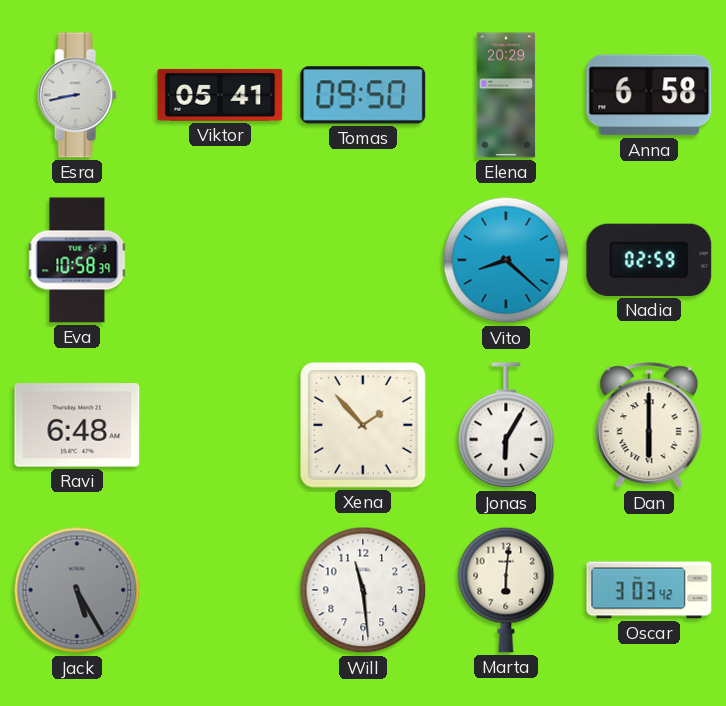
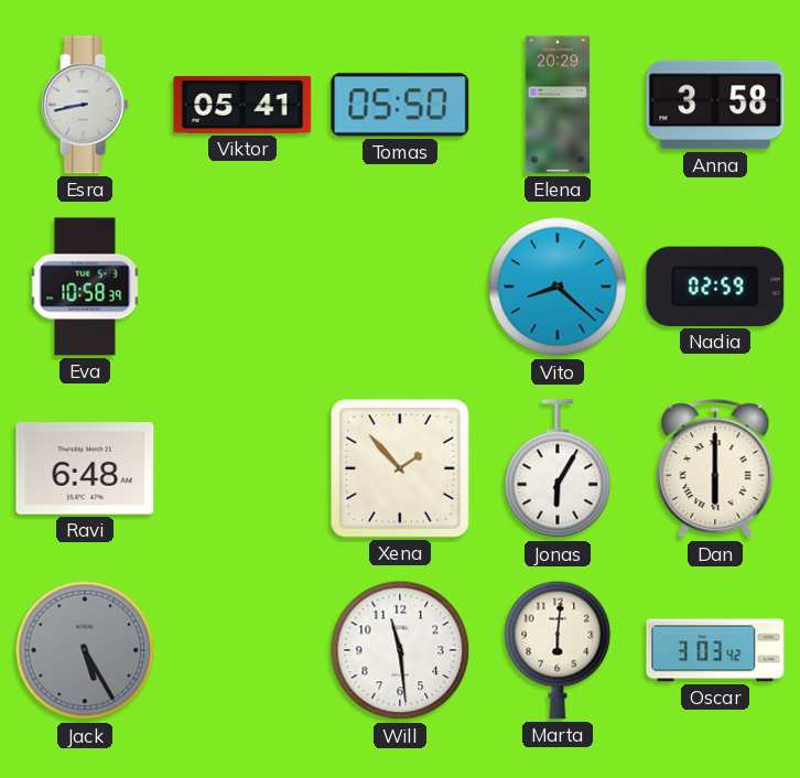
Tomas: 09:50 -> 05:50 (400, 105)
Anna: 6:58 -> 3:58 (715, 105)
